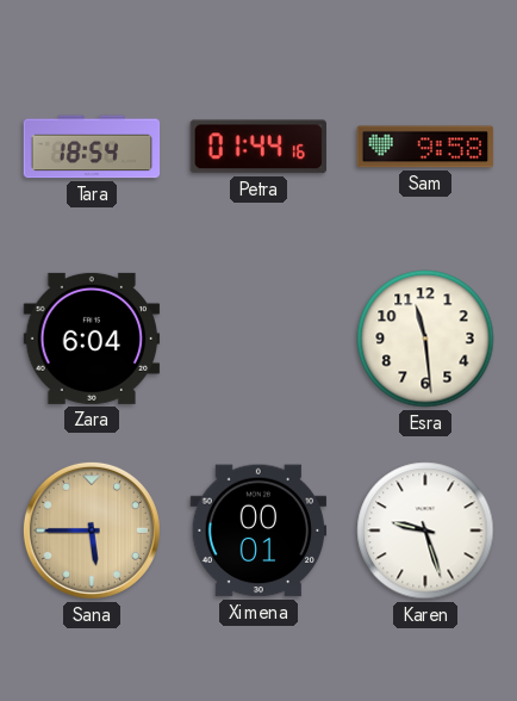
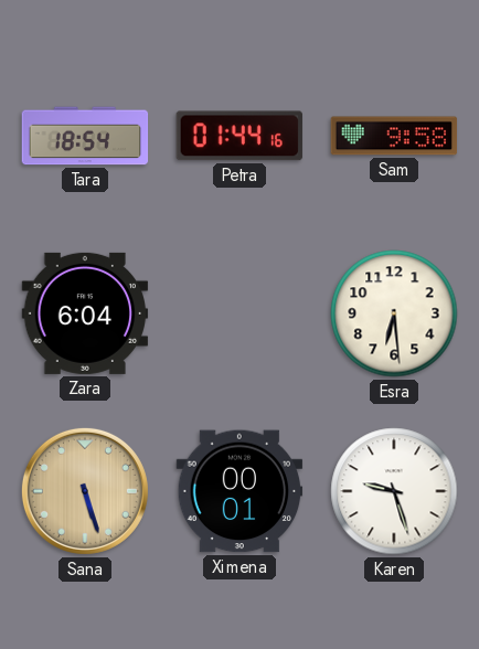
Esra: 11:29 -> 6:29 (394, 313)
Sana: 5:45 -> 5:27 (85, 491)
